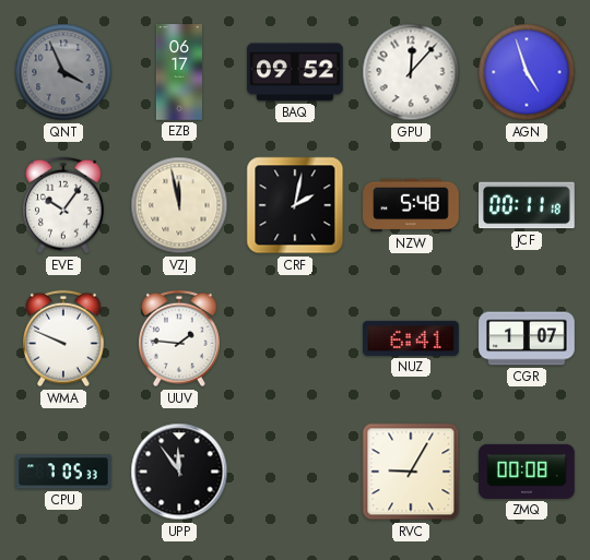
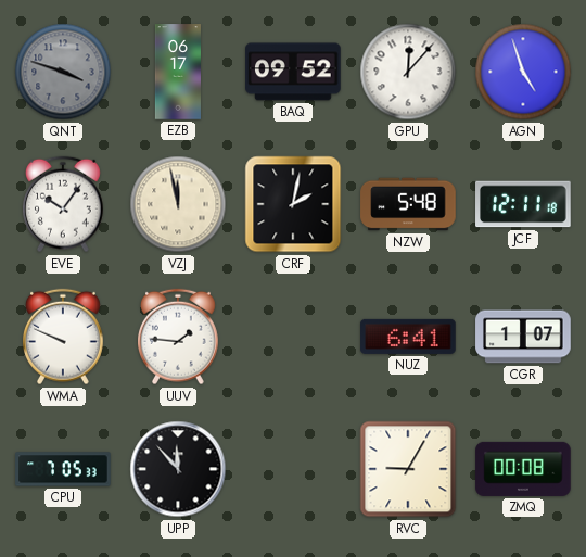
QNT: 3:56 -> 3:48 (63, 72)
JCF: 00:11 -> 12:11 (523, 204)
UPP: 11:54 -> 11:53 (178, 469)
